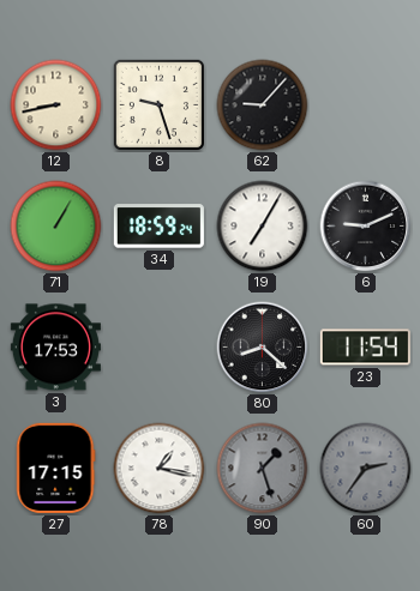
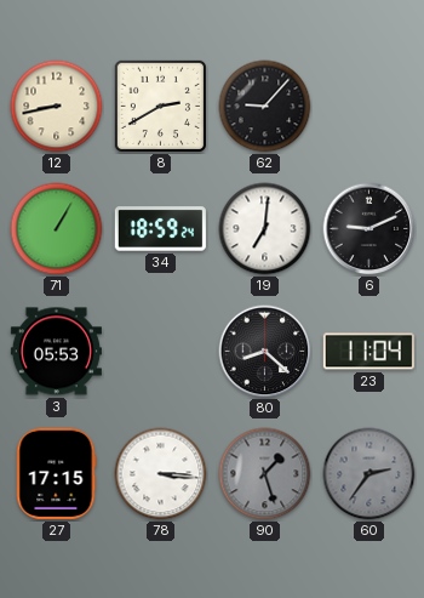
8: 9:27 -> 2:40 (160, 106)
19: 7:05 -> 7:01 (265, 229)
3: 17:53 -> 05:53 (56, 352)
23: 11:54 -> 11:04 (368, 352)
78: 1:17 -> 3:16 (161, 474)
